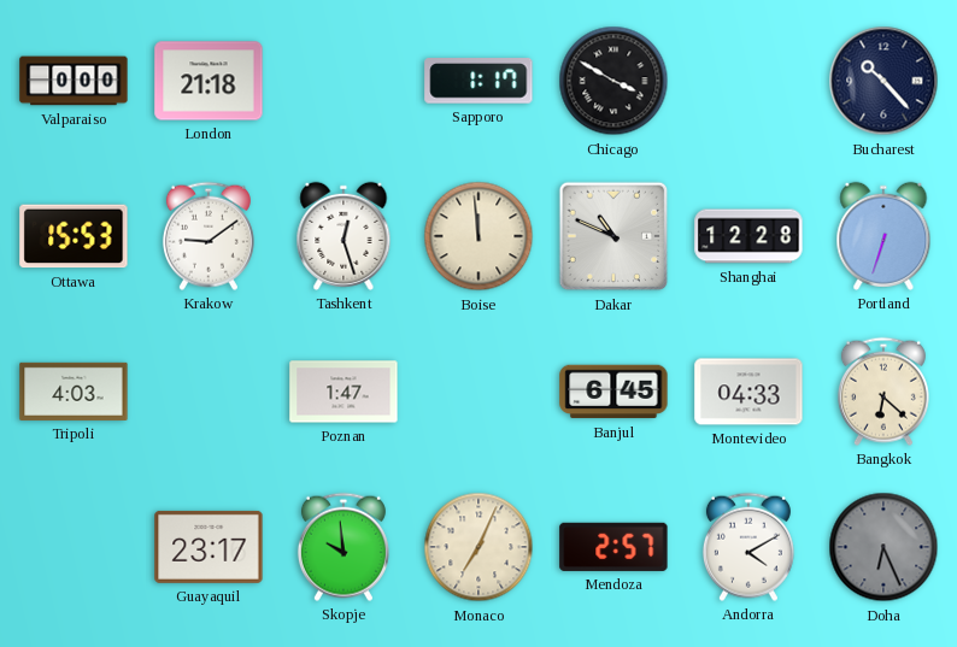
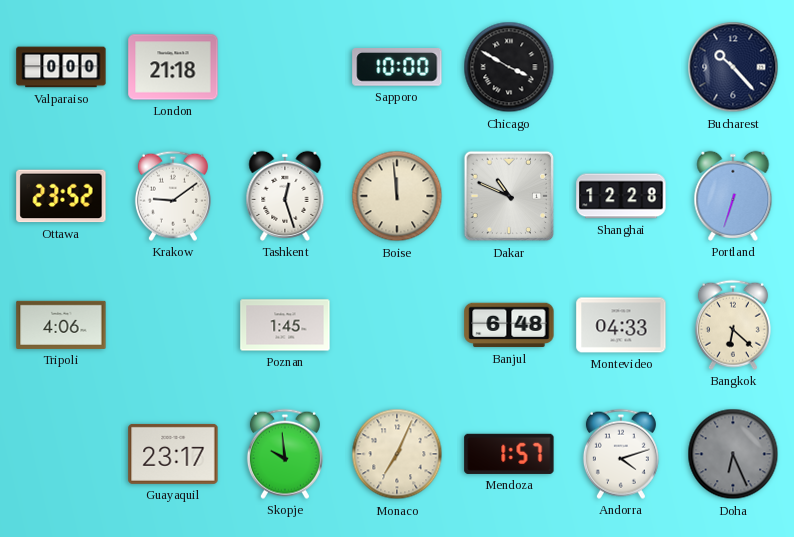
Sapporo: 1:17 -> 10:00 (397, 68)
Ottawa: 15:53 -> 23:52 (61, 196)
Tripoli: 4:03 -> 4:06 (61, 325)
Poznan: 1:47 -> 1:45 (285, 325)
Banjul: 6:45 -> 6:48 (509, 325)
Mendoza: 2:57 -> 1:57 (509, 454)
Andorra: 4:10 -> 4:12 (621, 454)
